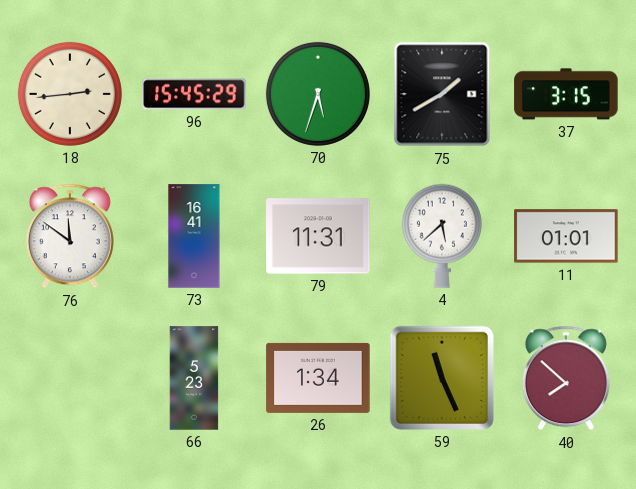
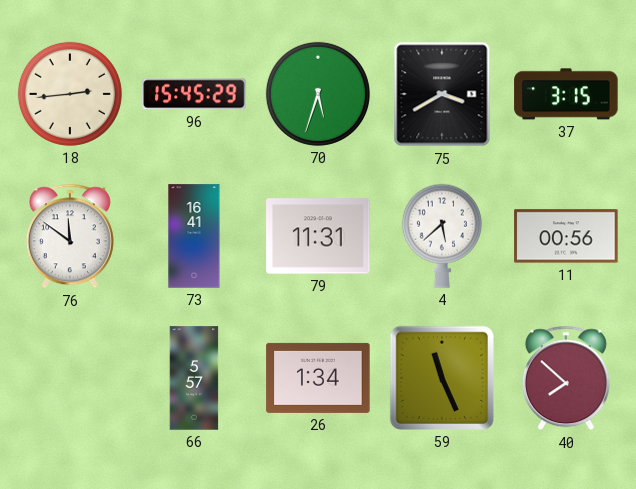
75: 1:40 -> 3:40 (442, 94)
11: 01:01 -> 00:56 (566, 236)
66: 5:23 -> 5:57 (194, 378)
